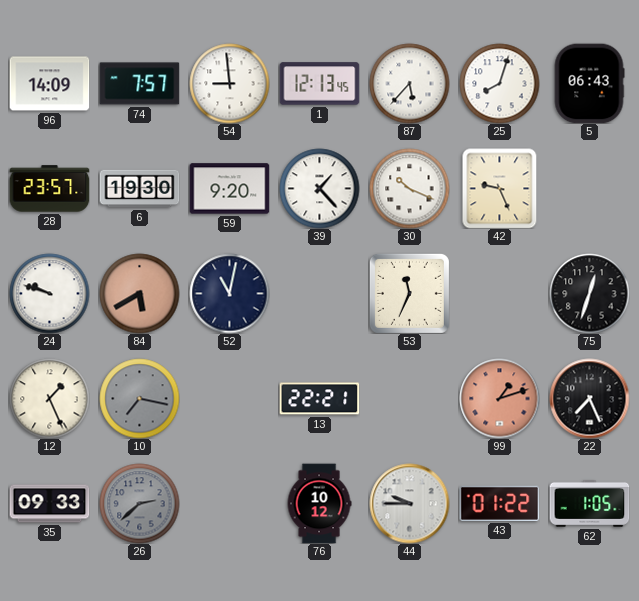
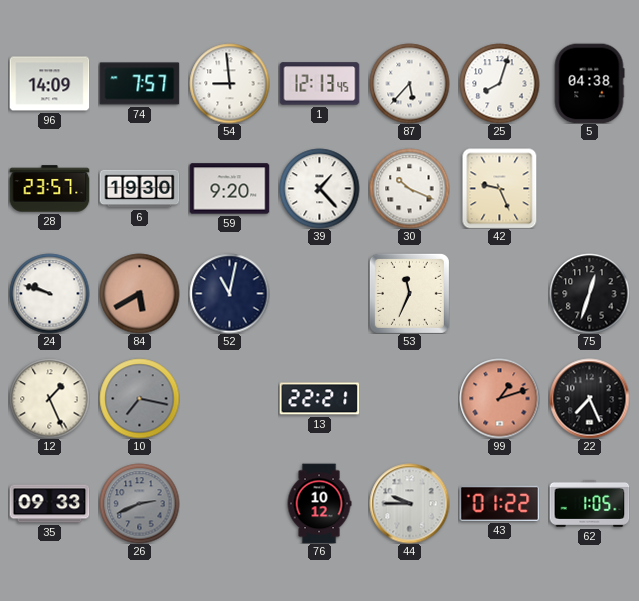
5: 06:43 -> 04:38 (589, 83)
26: 2:38 -> 2:41 (139, 503)
